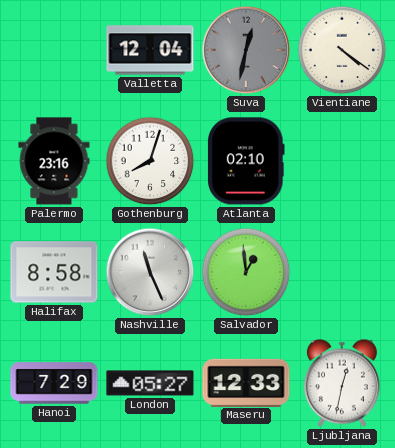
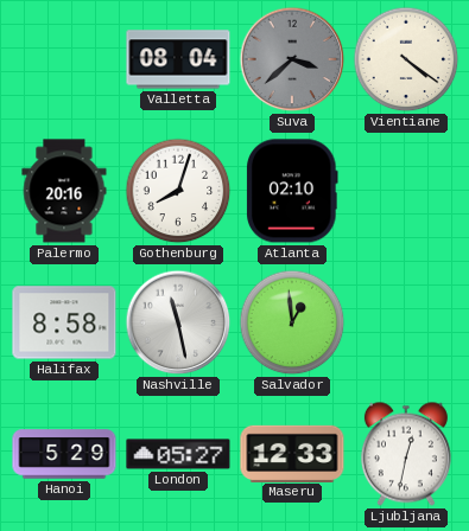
Valletta: 12:04 -> 08:04 (178, 59)
Suva: 12:32 -> 3:38 (292, 59)
Palermo: 23:16 -> 20:16 (64, 191)
Nashville: 11:26 -> 11:28 (178, 322)
Hanoi: 7:29 -> 5:29 (64, 454)
